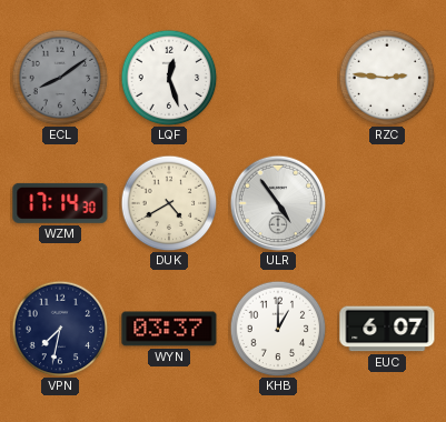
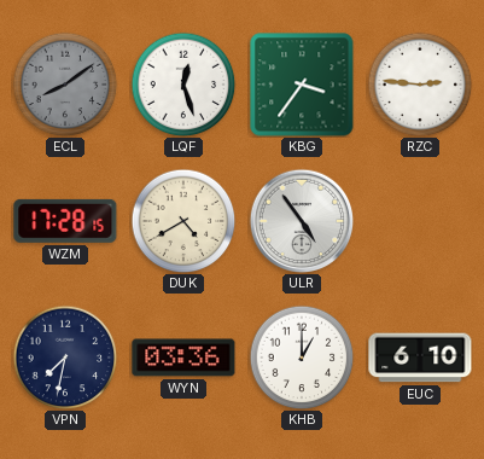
KBG: none -> 3:36 (302, 85)
WZM: 17:14 -> 17:28 (65, 221)
WYN: 03:37 -> 03:36 (183, 358)
EUC: 6:07 -> 6:10 (420, 358)
